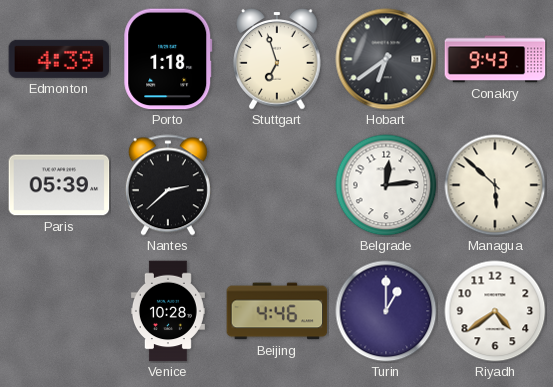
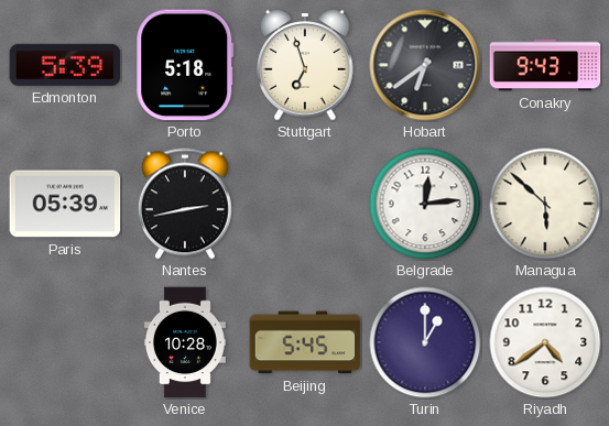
Edmonton: 4:39 -> 5:39 (65, 65)
Porto: 1:18 -> 5:18 (185, 65)
Nantes: 2:38 -> 2:43 (185, 204)
Beijing: 4:46 -> 5:45 (305, 342)
